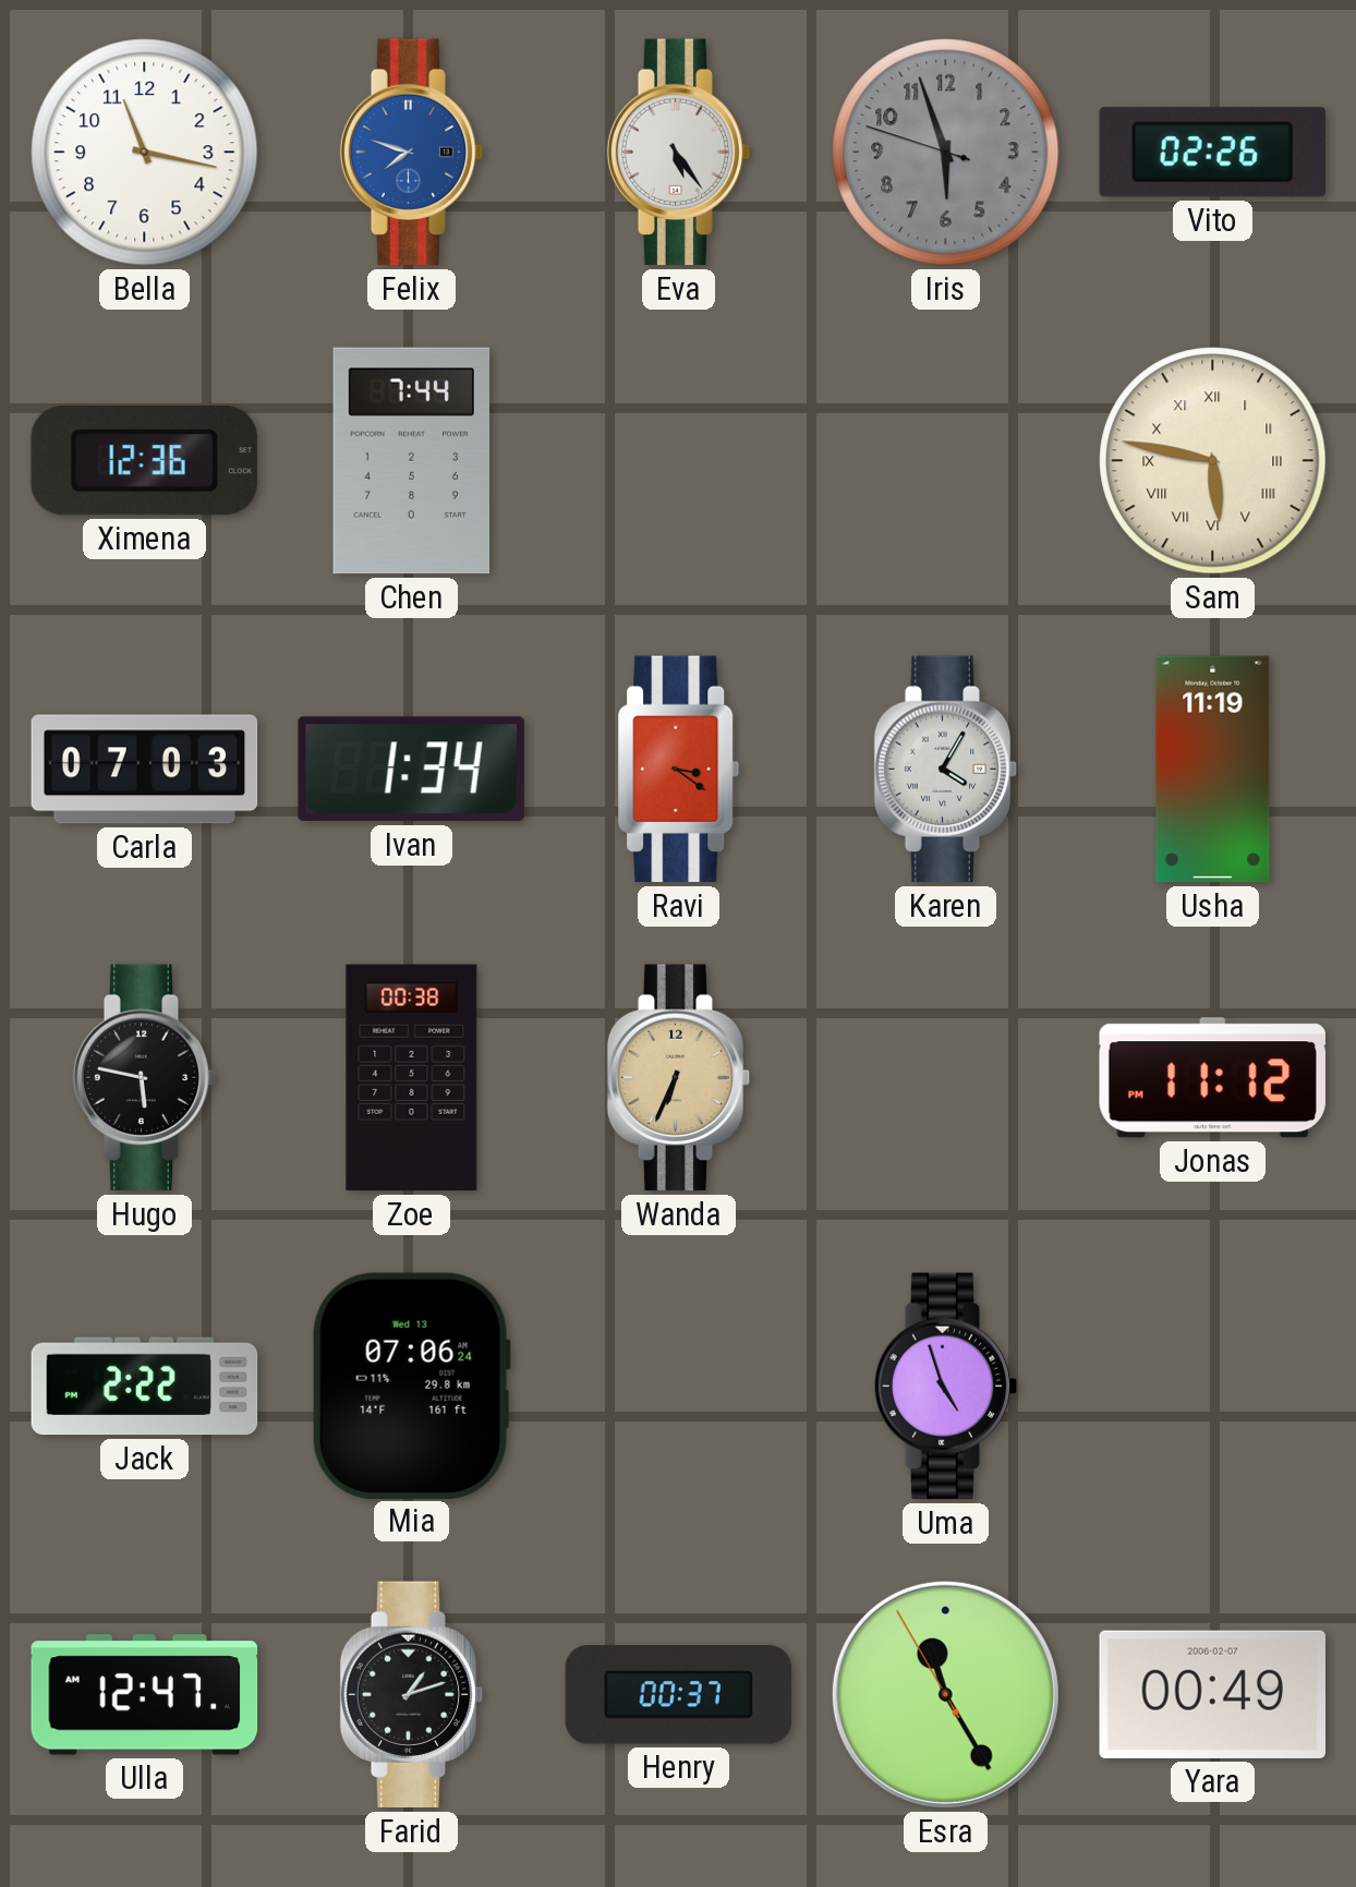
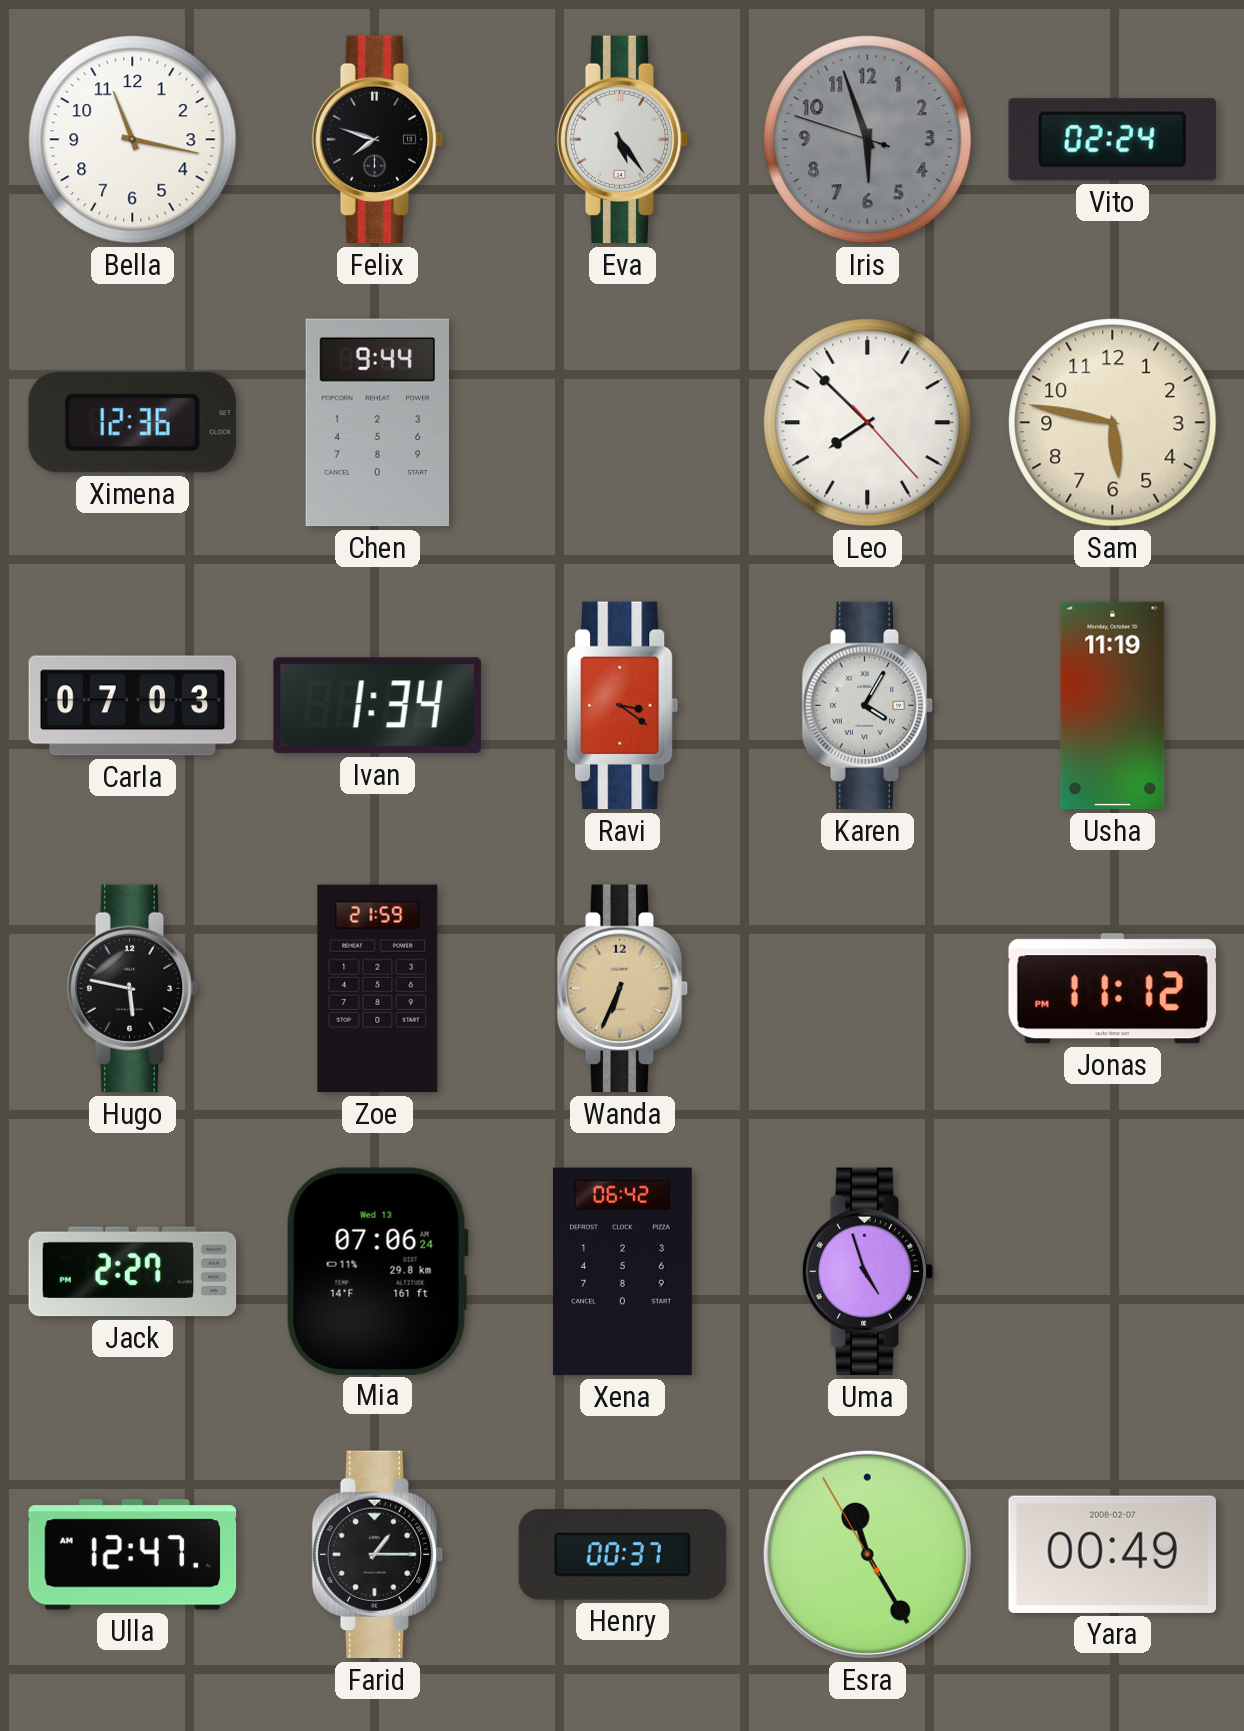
Felix dial: blue -> black (378, 140)
Vito: 02:26 -> 02:24 (1112, 140)
Chen: 7:44 -> 9:44 (378, 423)
Leo: none -> 7:52 (868, 423)
Sam numerals: Roman -> Arabic (1113, 423)
Zoe: 00:38 -> 21:59 (378, 989)
Jack: 2:22 -> 2:27 (133, 1272)
Xena: none -> 06:42 (622, 1272)
Farid: 1:12 -> 1:15 (378, 1555)
